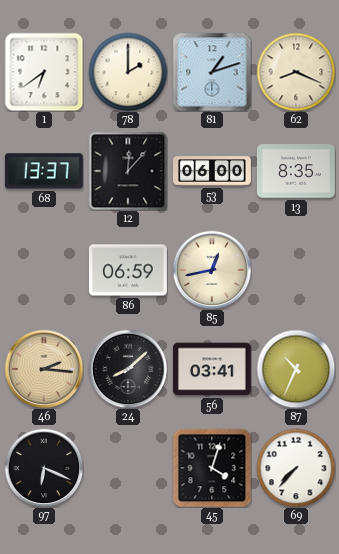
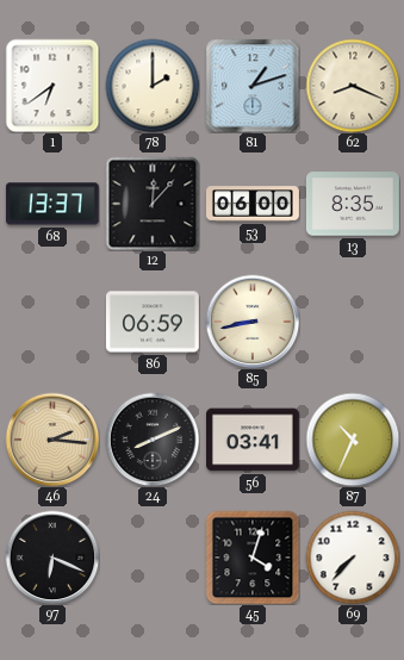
85: 12:43 -> 8:43 (253, 322)
24: 8:08 -> 8:11 (153, 440)
